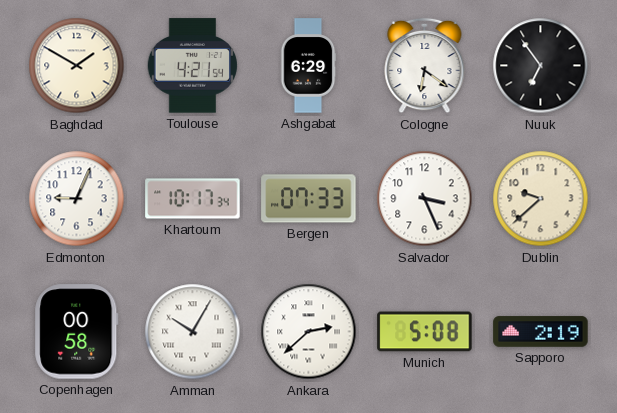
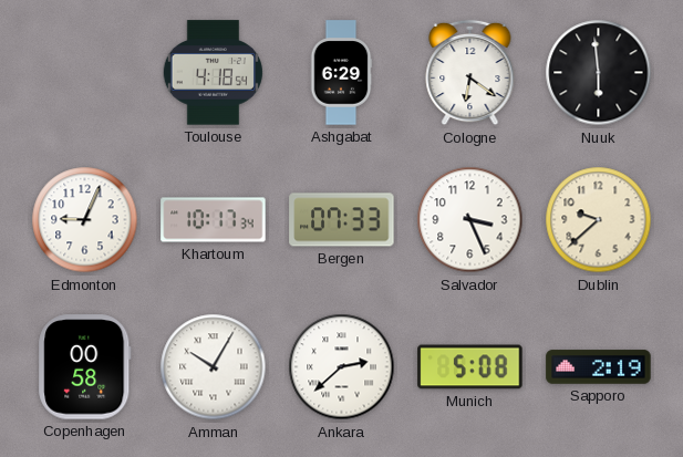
Baghdad: 1:50 -> none (77, 66)
Toulouse: 4:21 -> 4:18 (213, 73)
Nuuk: 6:54 -> 5:59 (599, 73)
